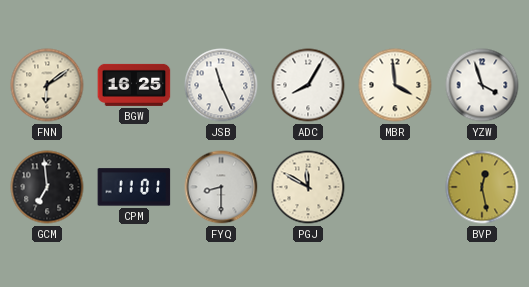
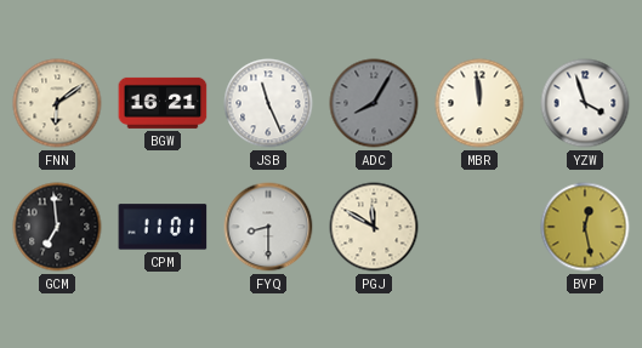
BGW: 16:25 -> 16:21 (163, 103)
ADC dial: white -> grey (374, 103)
MBR: 3:59 -> 11:59 (479, 103)
